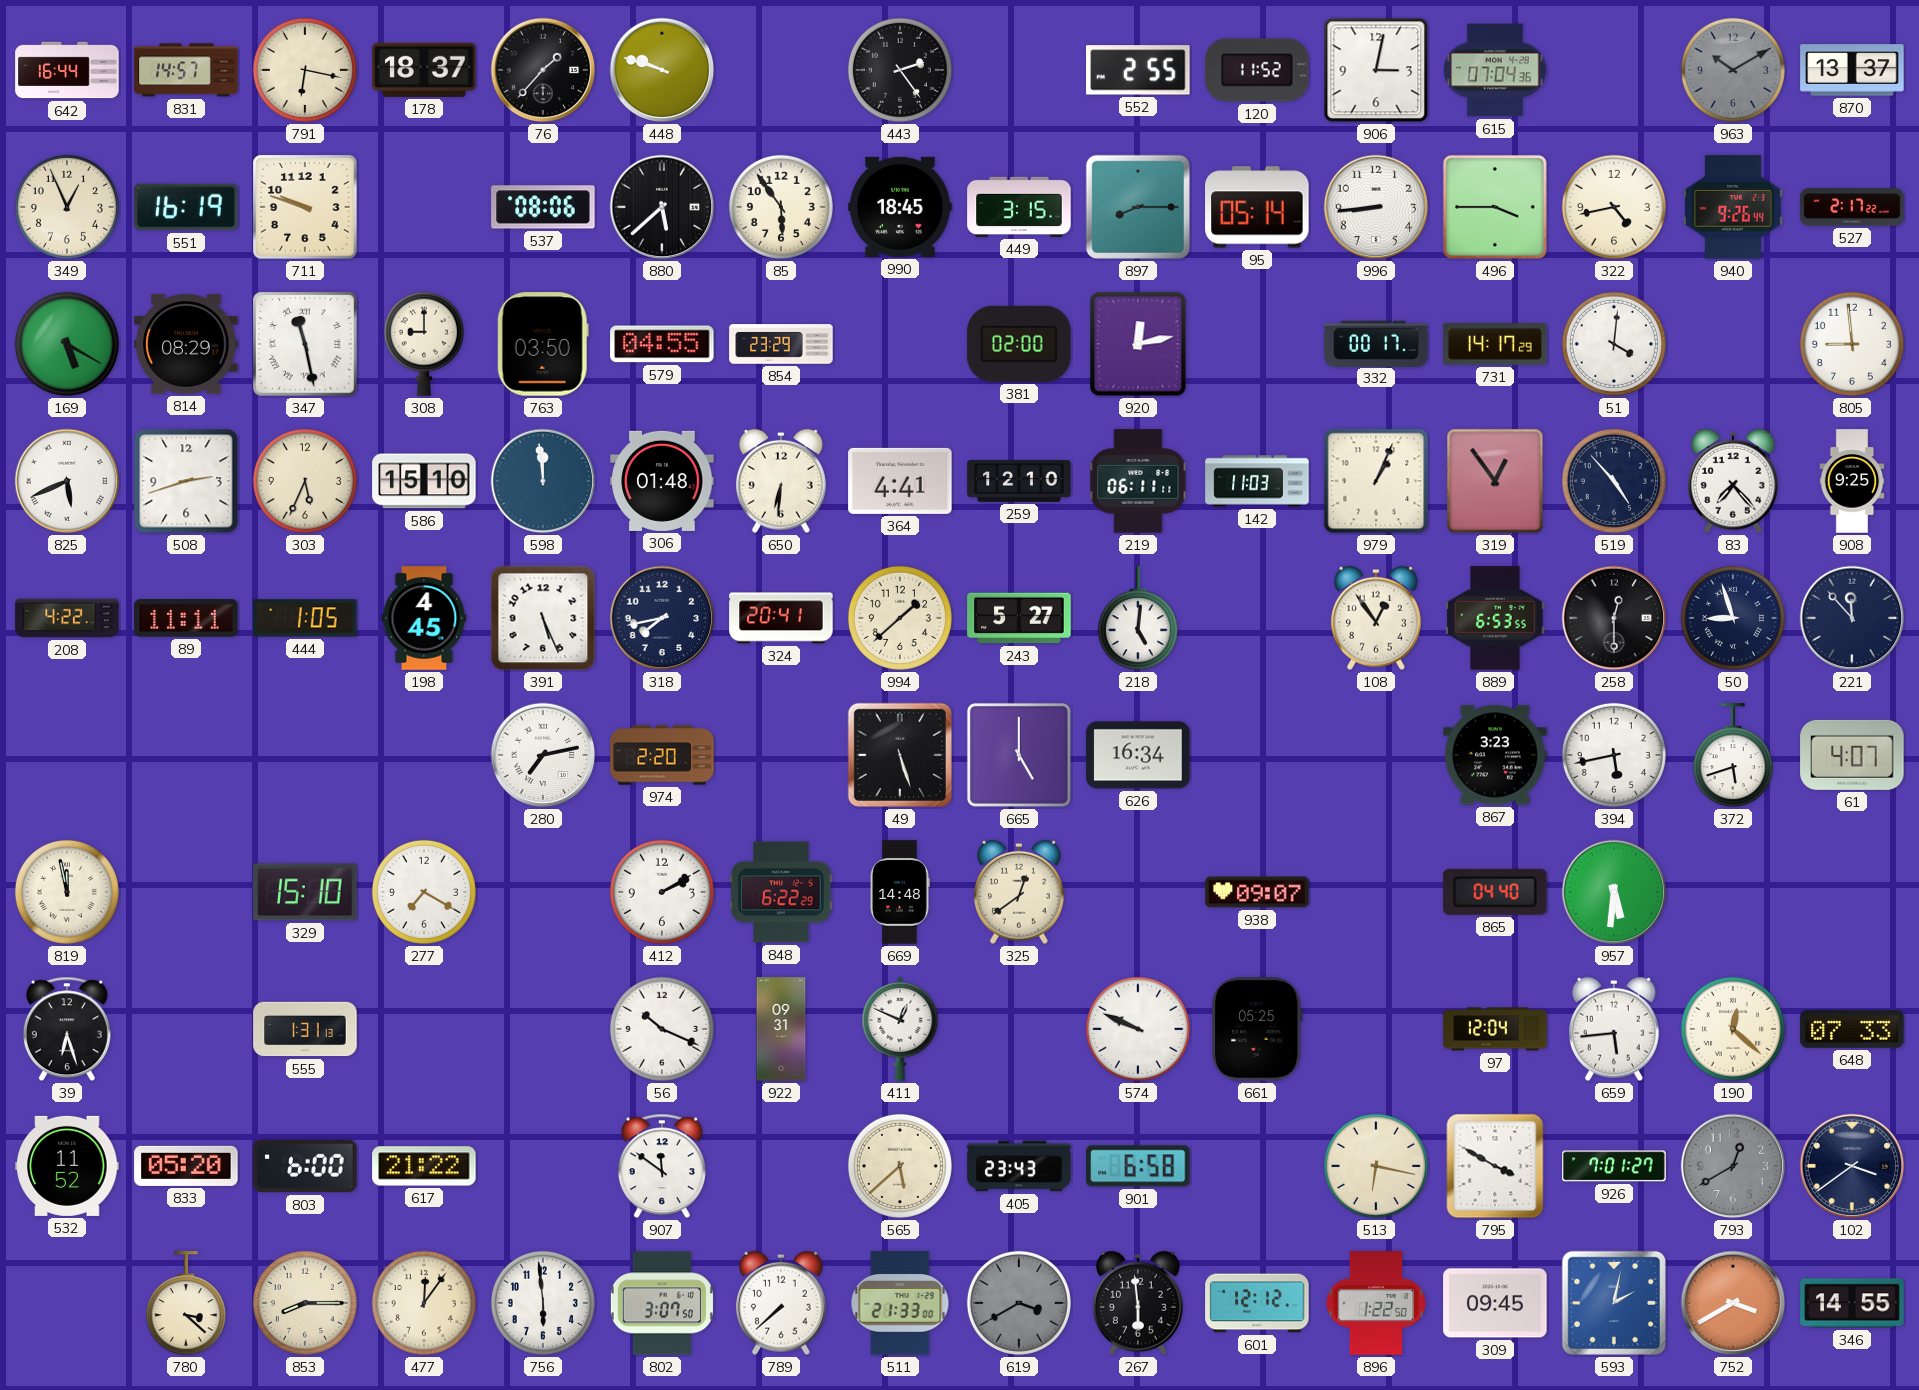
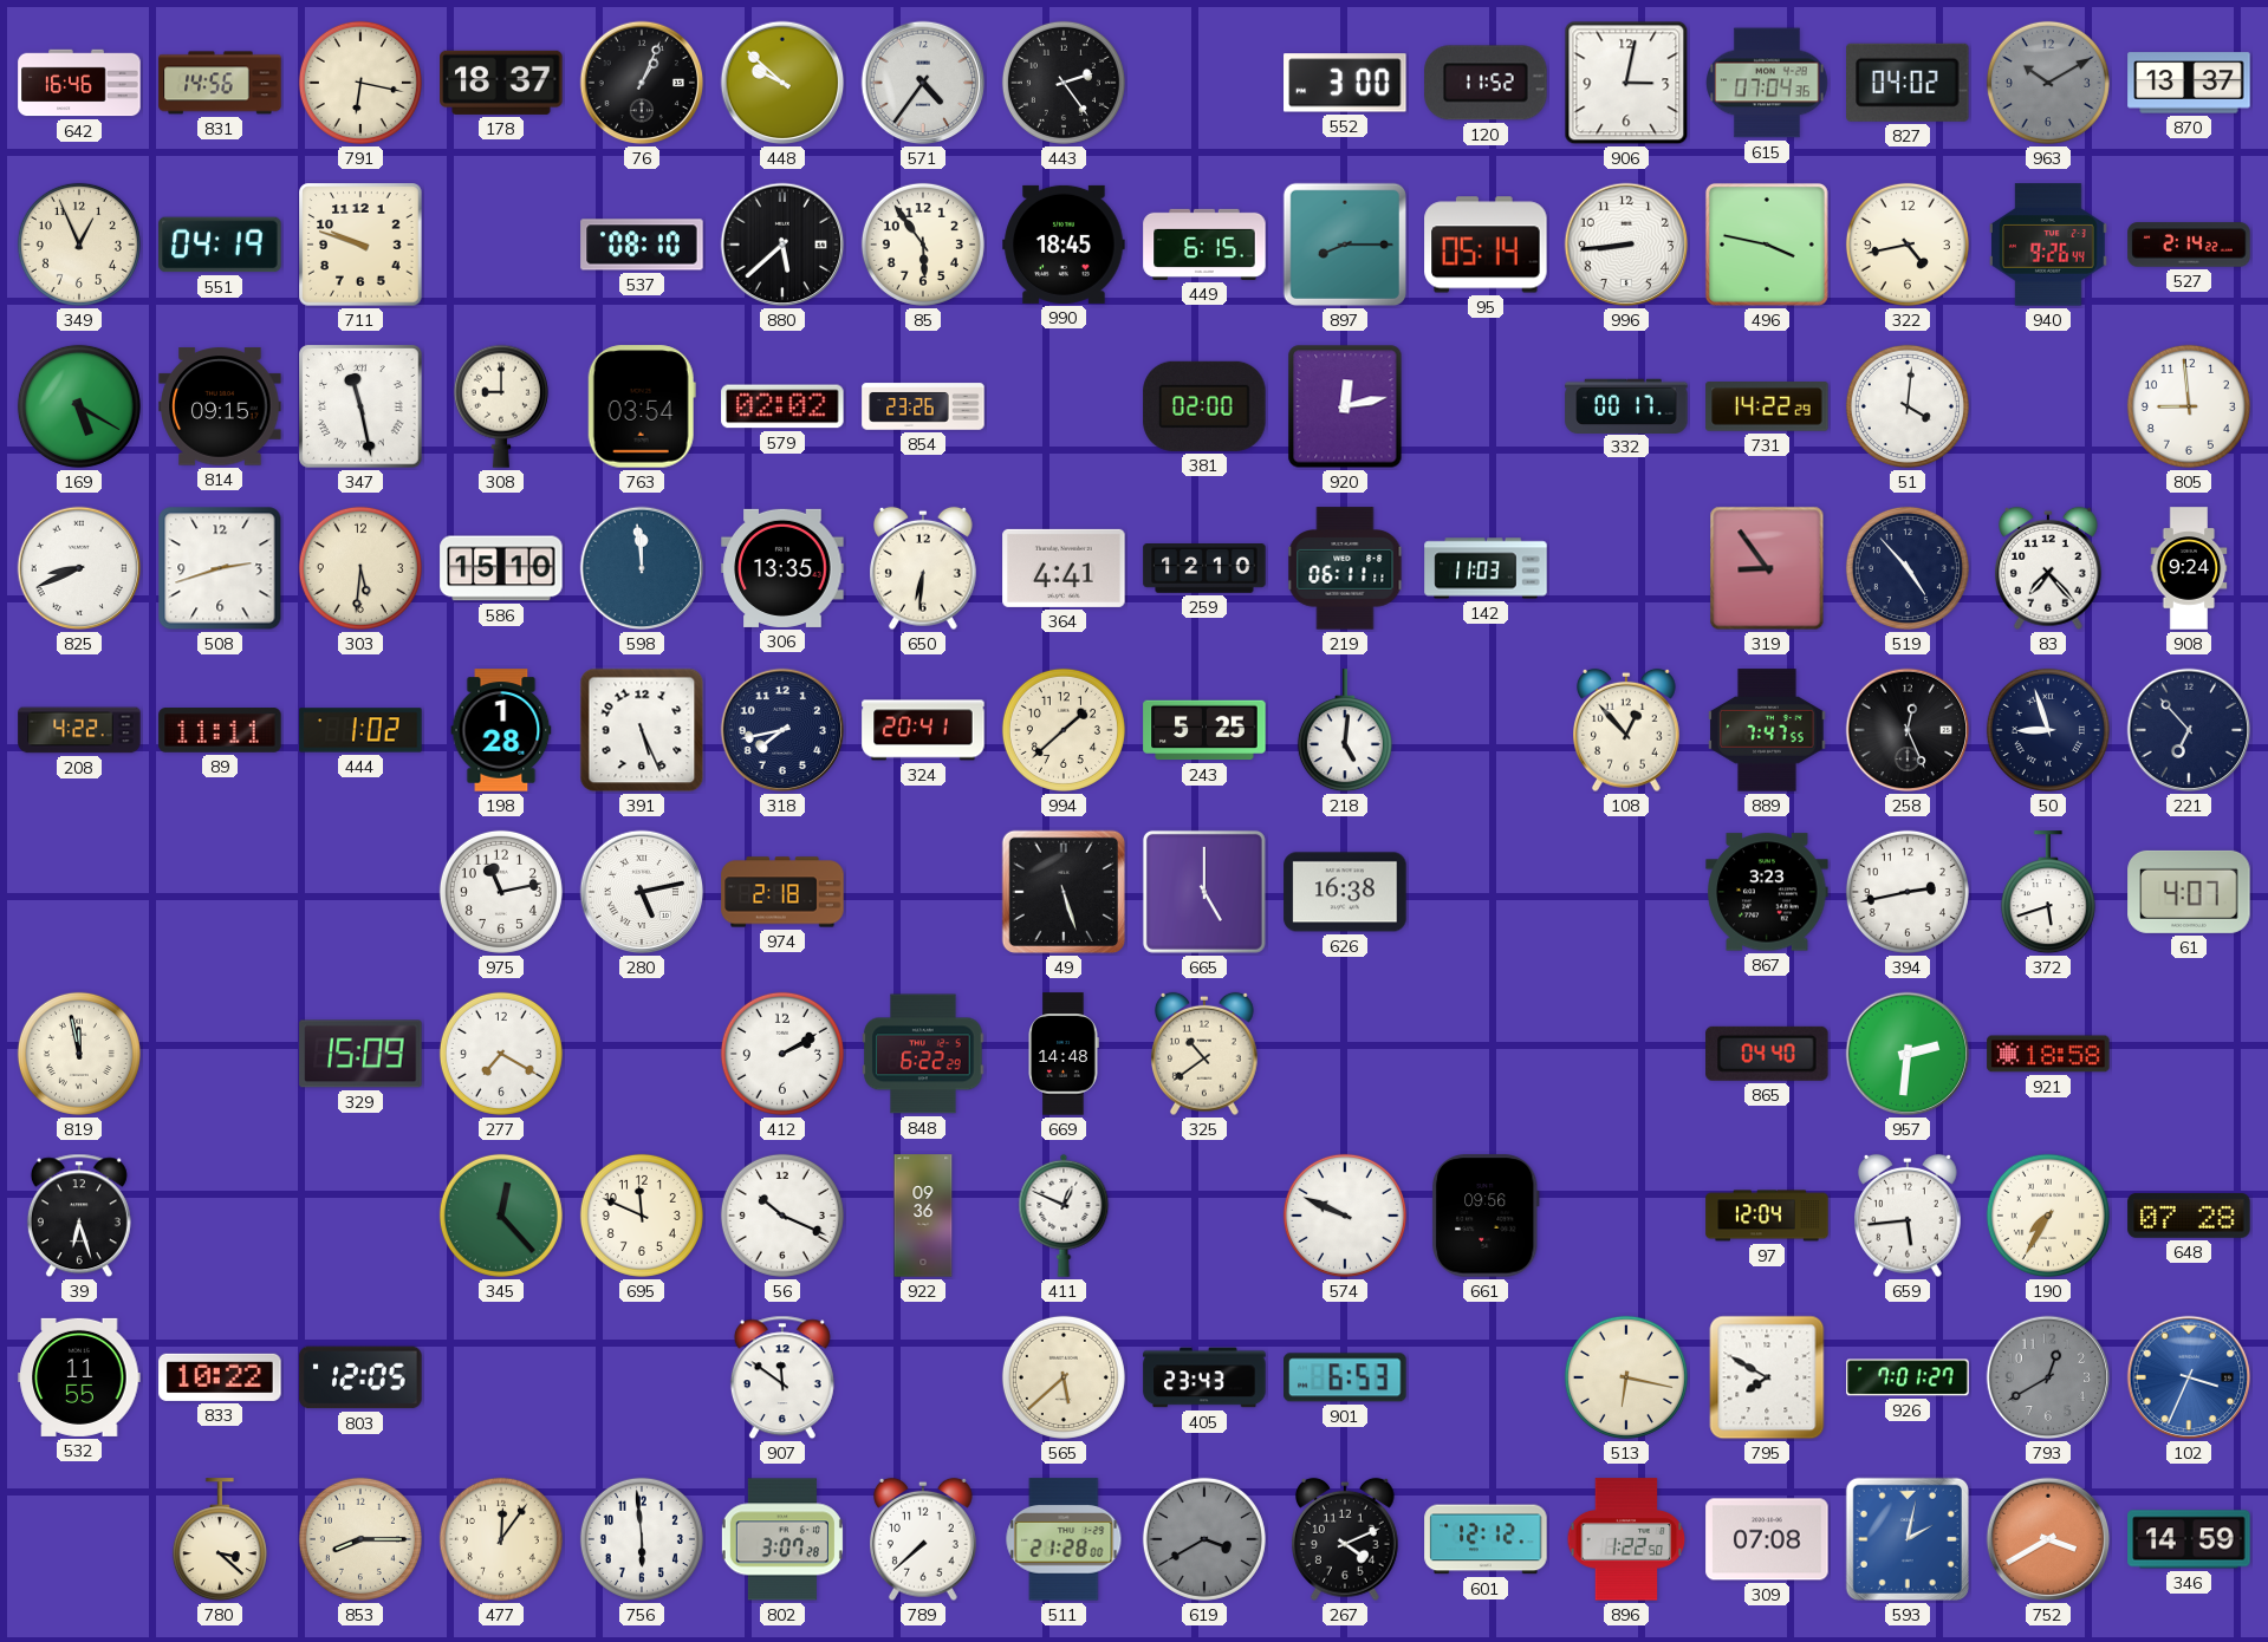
642: 16:44 -> 16:46 (79, 83)
831: 14:57 -> 14:56 (220, 83)
76: 1:37 -> 1:04 (642, 83)
448: 9:48 -> 9:52 (782, 83)
571: none -> 4:36 (923, 83)
552: 2:55 -> 3:00 (1345, 83)
827: none -> 04:02 (1909, 83)
551: 16:19 -> 04:19 (220, 245)
537: 08:06 -> 08:10 (642, 245)
449: 3:15 -> 6:15 (1204, 245)
496: 3:45 -> 3:47 (1767, 245)
527: 2:17 -> 2:14 (2189, 245)
814: 08:29 -> 09:15 (220, 406)
763: 03:50 -> 03:54 (642, 406)
579: 04:55 -> 02:02 (782, 406)
854: 23:29 -> 23:26 (923, 406)
731: 14:17 -> 14:22 (1767, 406)
825: 5:41 -> 8:41 (79, 568)
303: 5:34 -> 5:31 (360, 568)
306: 01:48 -> 13:35 (782, 568)
979: 1:04 -> none (1376, 481)
319: 12:54 -> 8:54 (1767, 568)
908: 9:25 -> 9:24 (2189, 568)
444: 1:05 -> 1:02 (360, 730)
198: 4:45 -> 1:28 (501, 730)
243: 5:27 -> 5:25 (1204, 730)
108: 12:54 -> 12:53 (1627, 730)
889: 6:53 -> 7:47 (1767, 730)
258: 12:30 -> 12:26 (1908, 730)
221: 11:53 -> 6:53 (2189, 730)
975: none -> 11:13 (501, 892)
280: 7:13 -> 5:13 (642, 892)
974: 2:20 -> 2:18 (782, 892)
626: 16:34 -> 16:38 (1345, 892)
394: 5:43 -> 2:43 (1908, 892)
329: 15:10 -> 15:09 (360, 1054)
325: 12:39 -> 10:39 (1206, 1054)
938: 09:07 -> none (1257, 892)
957: 5:31 -> 2:31 (1908, 1054)
921: none -> 18:58 (2048, 1054)
555: 1:31 -> none (305, 1029)
345: none -> 12:23 (501, 1216)
695: none -> 11:49 (642, 1216)
922: 09:31 -> 09:36 (923, 1216)
661: 05:25 -> 09:56 (1486, 1216)
190: 12:22 -> 7:35 (2048, 1216)
648: 07:33 -> 07:28 (2189, 1216)
532: 11:52 -> 11:55 (79, 1377)
833: 05:20 -> 10:22 (220, 1377)
803: 6:00 -> 12:05 (360, 1377)
617: 21:22 -> none (424, 1166)
901: 6:58 -> 6:53 (1345, 1377)
795: 3:50 -> 7:50 (1767, 1377)
102: 3:39 -> 3:34 (2189, 1377)
102 dial: navy -> blue (2189, 1377)
802: 3:07:50 -> 3:07:28 (782, 1539)
511: 21:33 -> 21:28 (1064, 1539)
267: 5:59 -> 4:11 (1346, 1539)
309: 09:45 -> 07:08 (1767, 1539)
346: 14:55 -> 14:59 (2189, 1539)
